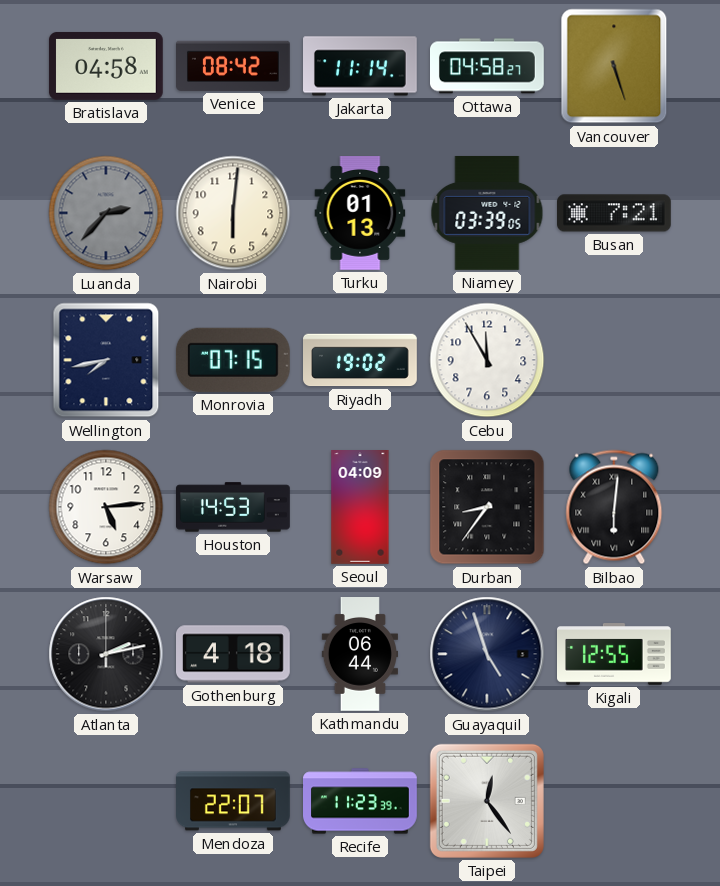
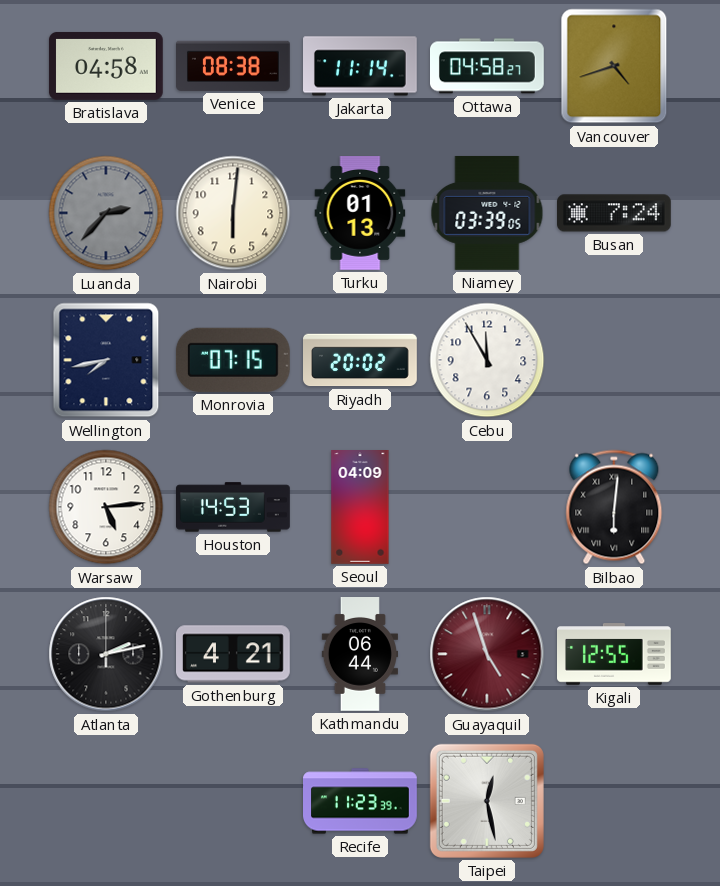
Venice: 08:42 -> 08:38 (234, 66)
Vancouver: 5:27 -> 4:42 (614, 66)
Busan: 7:21 -> 7:24 (615, 213)
Riyadh: 19:02 -> 20:02 (361, 360)
Durban: 8:36 -> none (487, 507)
Gothenburg: 4:18 -> 4:21 (234, 654)
Guayaquil dial: navy -> burgundy (487, 654)
Mendoza: 22:07 -> none (234, 801)
Taipei: 12:24 -> 12:28 (487, 801)
